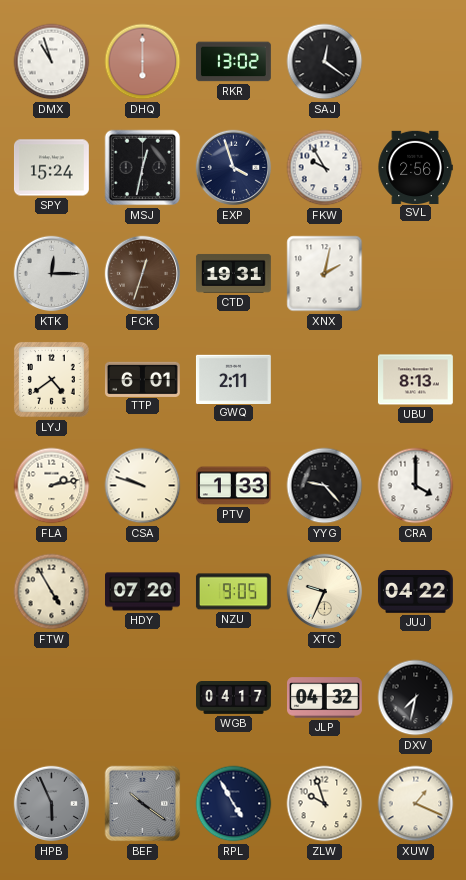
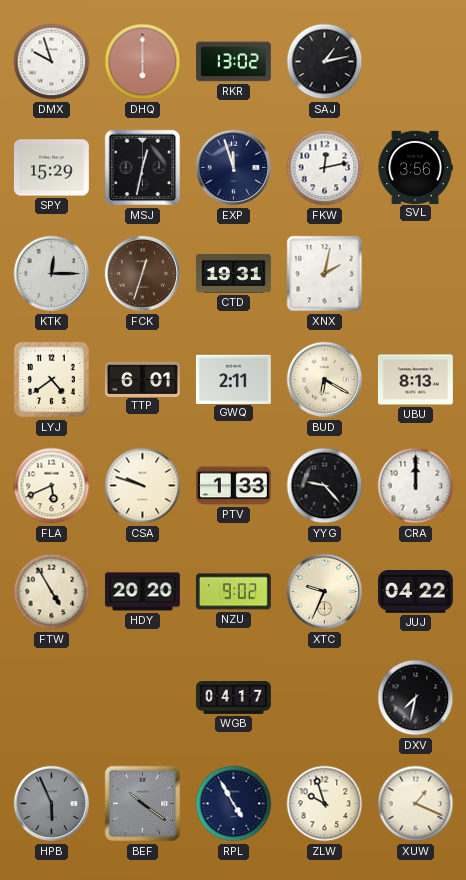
DMX: 10:57 -> 9:57 (52, 62)
SAJ: 12:21 -> 1:13 (325, 62)
SPY: 15:24 -> 15:29 (51, 168)
EXP: 3:57 -> 11:57 (234, 168)
FKW: 9:55 -> 12:13 (325, 168)
SVL: 2:56 -> 3:56 (415, 167)
BUD: none -> 6:20 (325, 380)
FLA: 2:13 -> 5:41 (52, 486)
CRA: 4:00 -> 12:00 (416, 486)
HDY: 07:20 -> 20:20 (143, 592)
NZU: 9:05 -> 9:02 (233, 592)
JLP: 04:32 -> none (325, 698)
